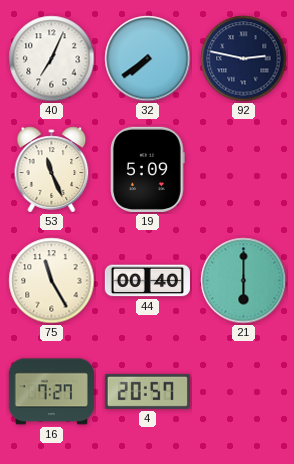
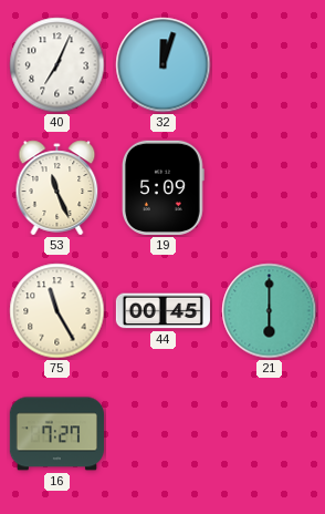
32: 7:39 -> 12:03 (164, 65)
92: 2:47 -> none (244, 59)
44: 00:40 -> 00:45 (162, 311)
4: 20:57 -> none (147, 391)
